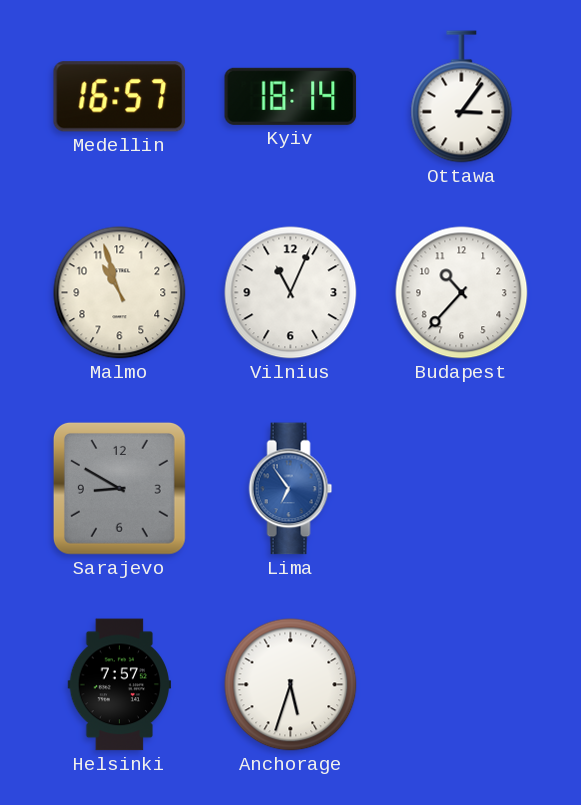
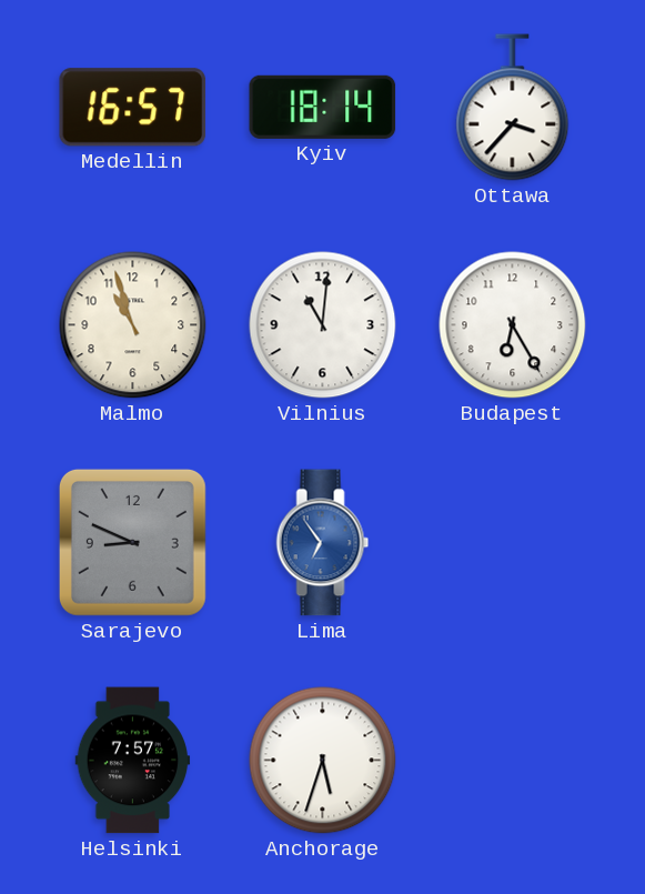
Ottawa: 3:06 -> 3:37 (513, 108)
Vilnius: 11:04 -> 11:01 (323, 325)
Budapest: 10:37 -> 6:25 (513, 325)
Sarajevo: 8:50 -> 8:49 (132, 542)
